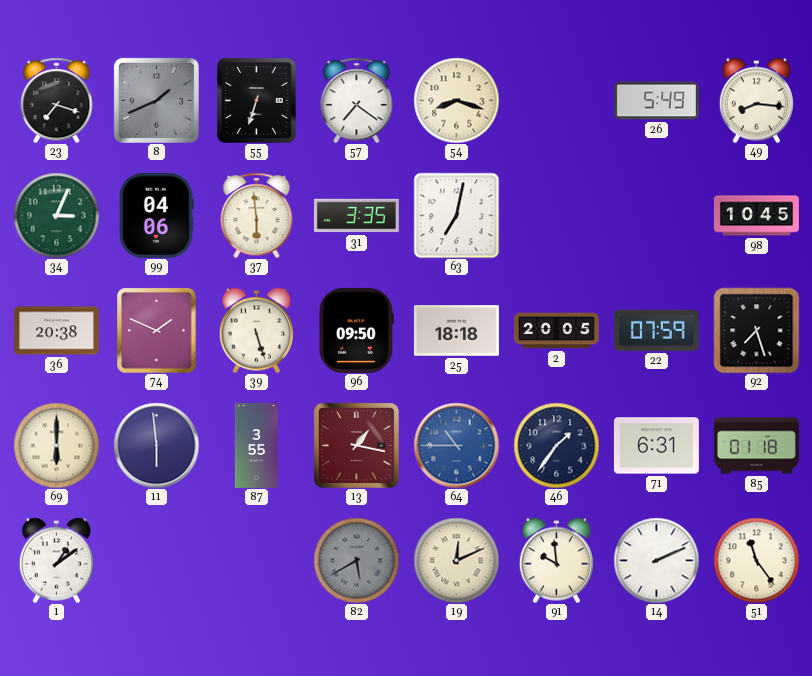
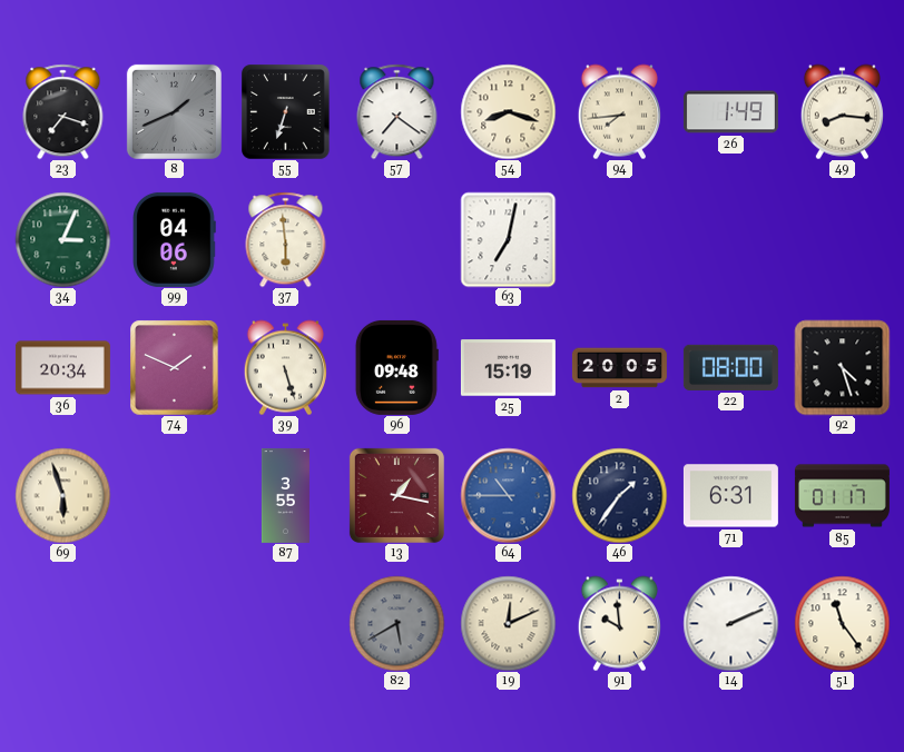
94: none -> 7:44 (619, 111)
26: 5:49 -> 1:49 (730, 112)
31: 3:35 -> none (356, 216)
98: 10:45 -> none (756, 216)
36: 20:38 -> 20:34 (62, 368)
96: 09:50 -> 09:48 (396, 367)
25: 18:18 -> 15:19 (508, 368)
22: 07:59 -> 08:00 (730, 367)
92: 7:27 -> 4:27 (842, 367)
69: 6:00 -> 5:57 (62, 495)
11: 5:59 -> none (156, 445)
85: 01:18 -> 01:17 (842, 496)
1: 1:09 -> none (56, 560)
